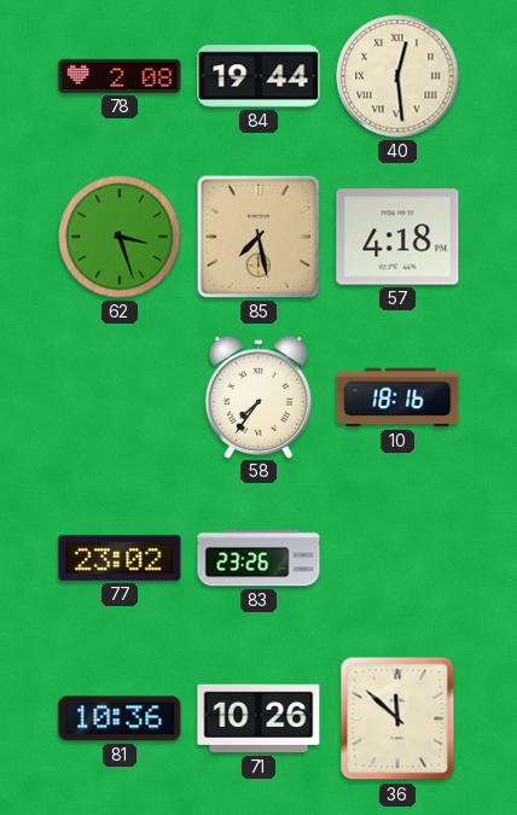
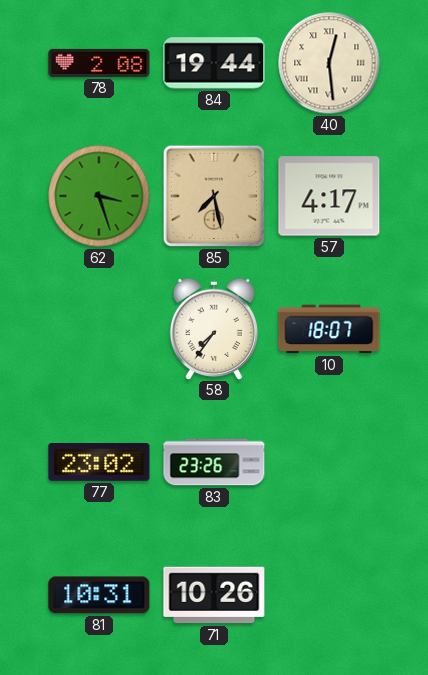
57: 4:18 -> 4:17 (329, 196)
10: 18:16 -> 18:07 (329, 329)
81: 10:36 -> 10:31 (99, 595)
36: 11:52 -> none (397, 718)
